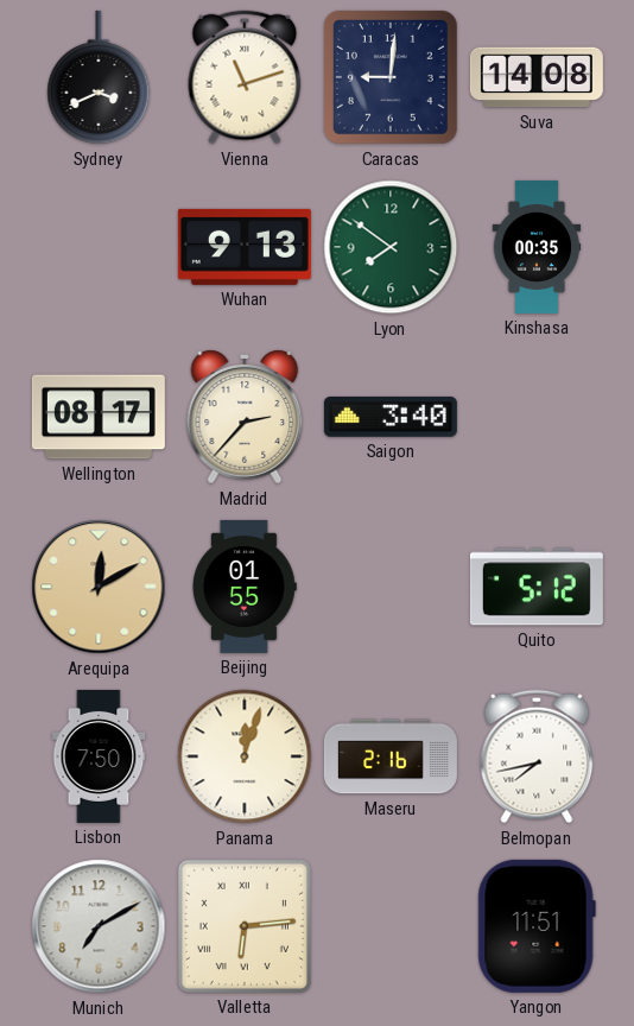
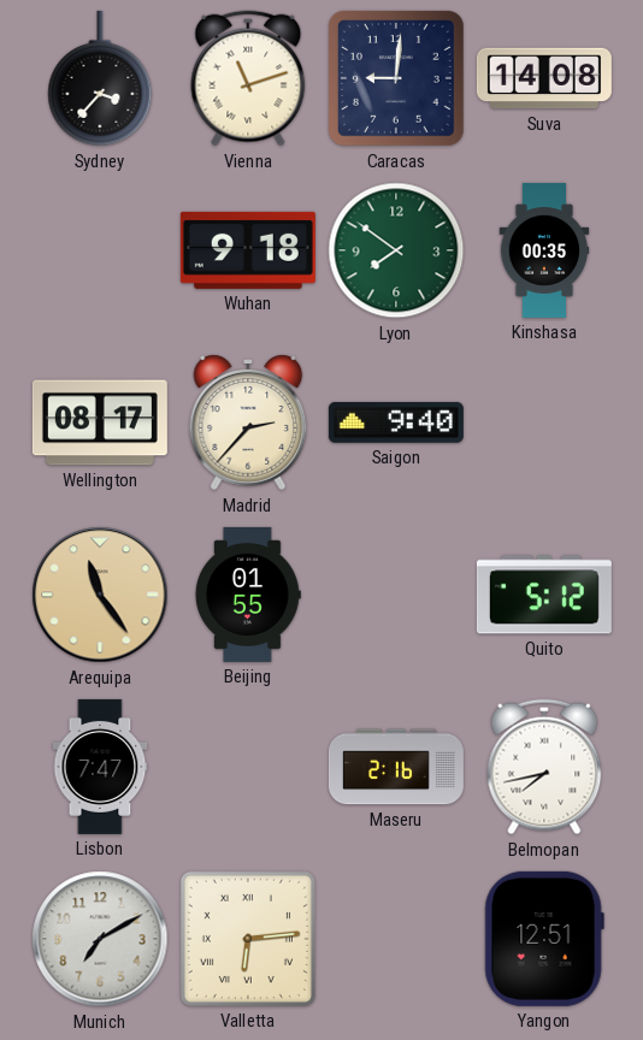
Sydney: 3:41 -> 3:37 (100, 78)
Wuhan: 9:13 -> 9:18 (248, 250)
Saigon: 3:40 -> 9:40 (396, 422)
Arequipa: 12:10 -> 11:24 (100, 595)
Lisbon: 7:50 -> 7:47 (100, 767)
Panama: 12:03 -> none (245, 756)
Yangon: 11:51 -> 12:51 (544, 939)
